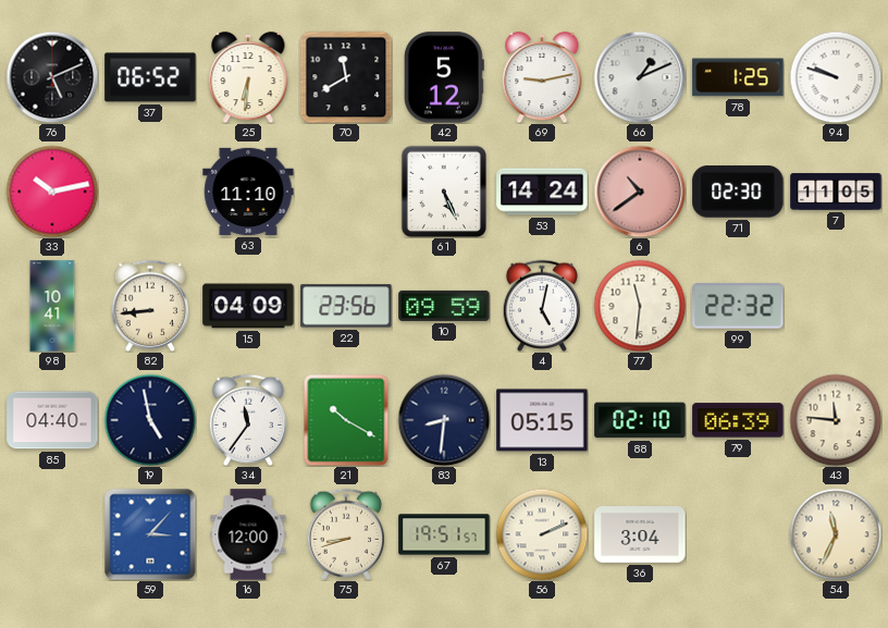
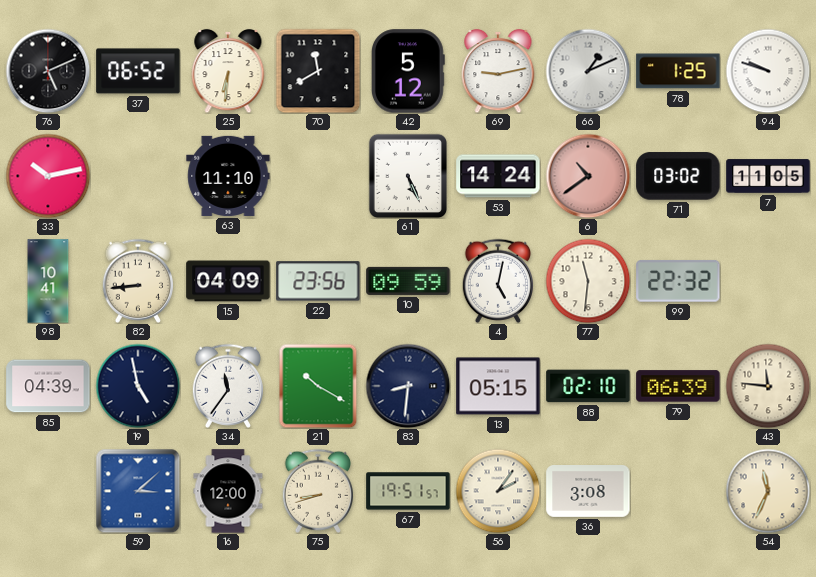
71: 02:30 -> 03:02 (678, 176)
85: 04:40 -> 04:39 (48, 386)
59: 3:07 -> 3:08 (138, 491)
56: 2:11 -> 2:06 (498, 491)
36: 3:04 -> 3:08 (588, 492)
